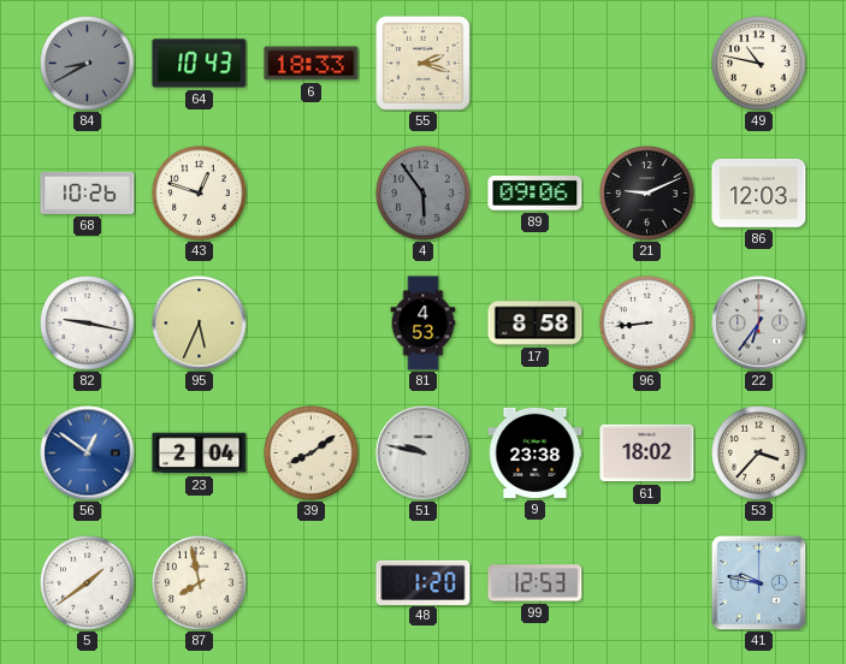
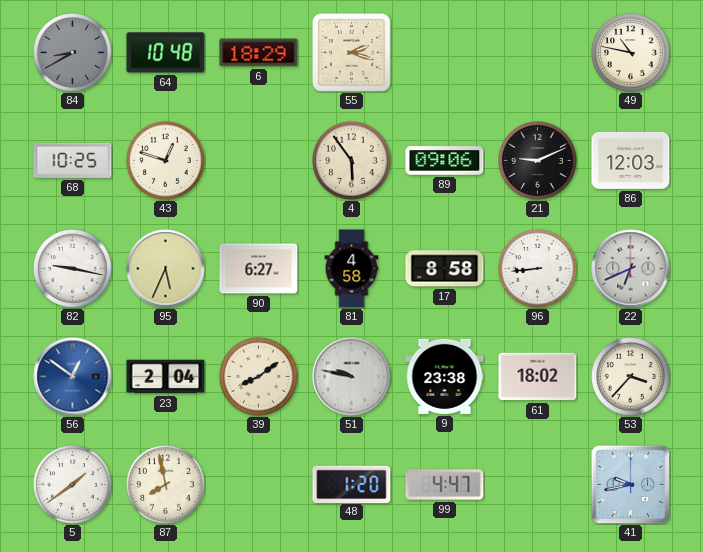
64: 10:43 -> 10:48 (166, 53)
6: 18:33 -> 18:29 (259, 53)
68: 10:26 -> 10:25 (73, 160)
4 dial: grey -> cream (352, 161)
90: none -> 6:27 (259, 269)
81: 4:53 -> 4:58 (352, 269)
22: 6:36 -> 6:41 (631, 269)
99: 12:53 -> 4:47 (445, 485)
41: 9:47 -> 9:43 (630, 484)
